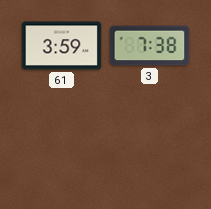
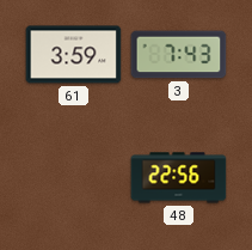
3: 7:38 -> 7:43 (179, 55)
48: none -> 22:56 (179, 178)
